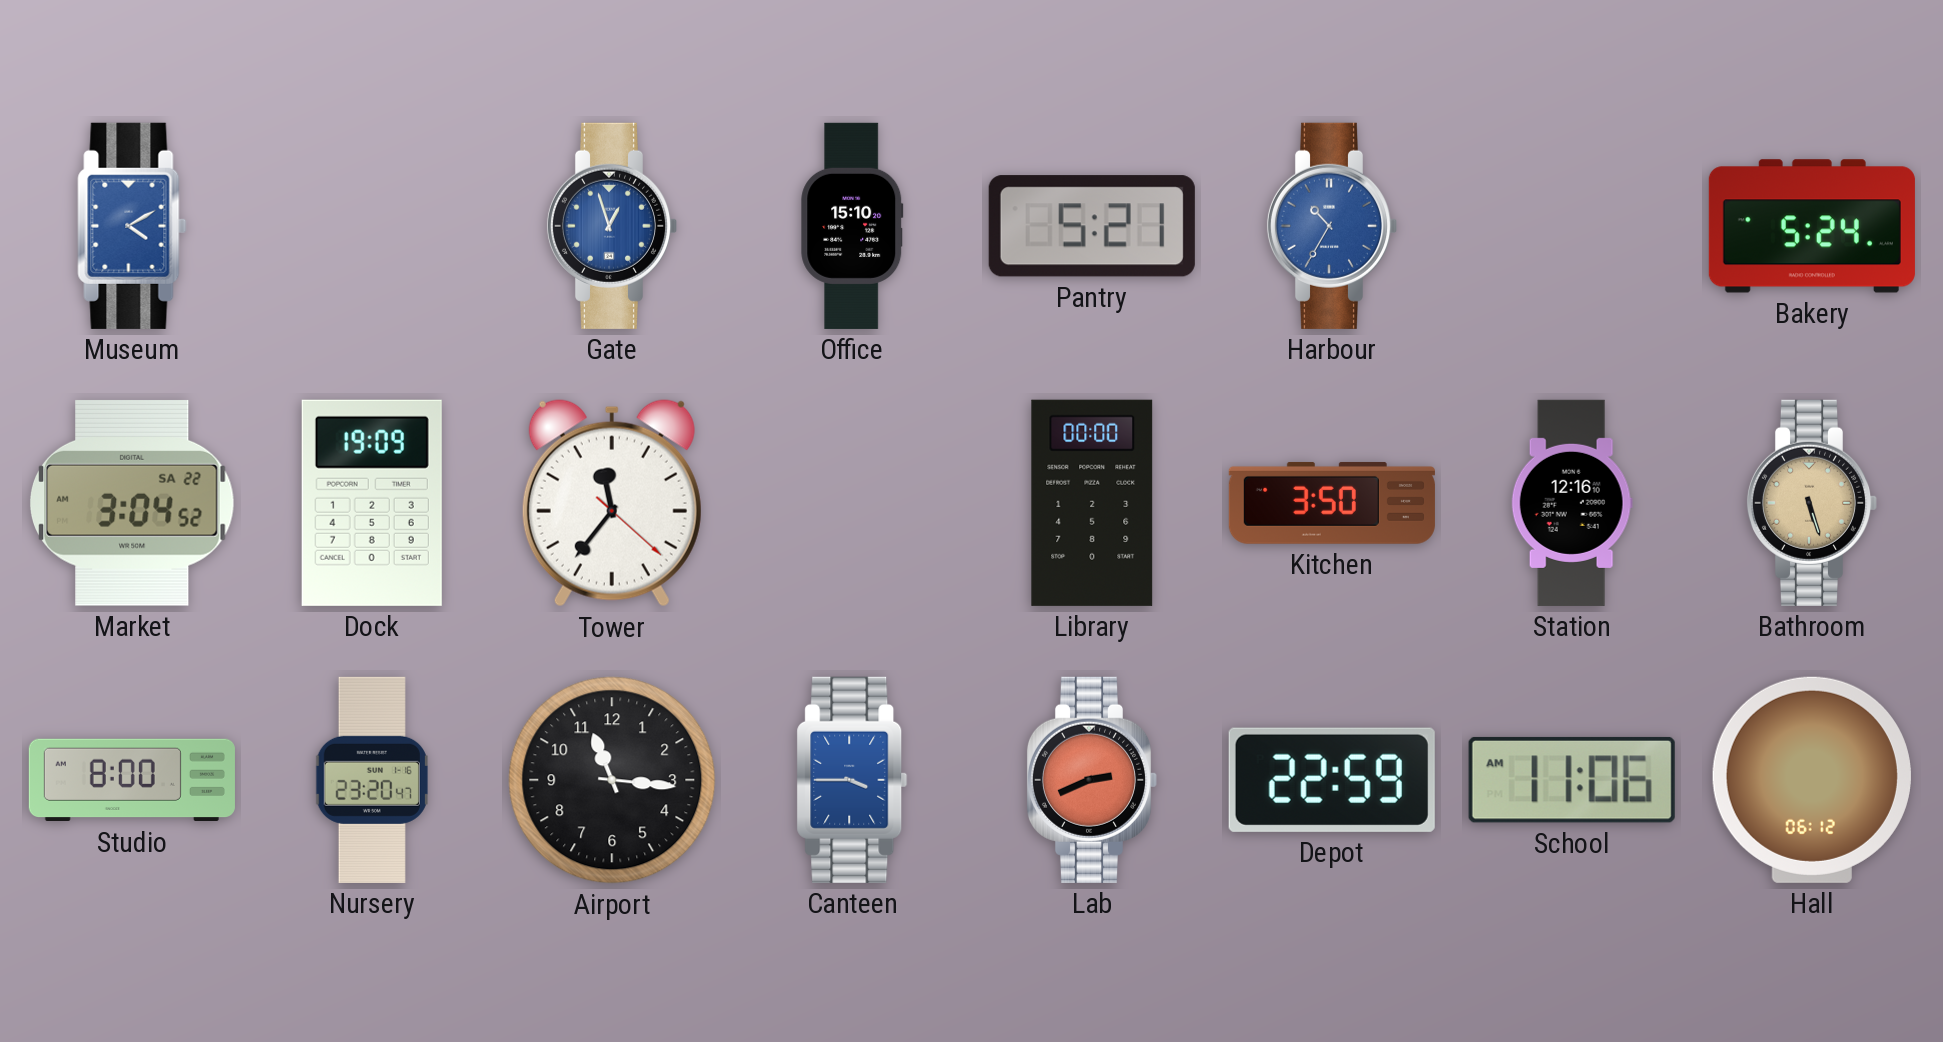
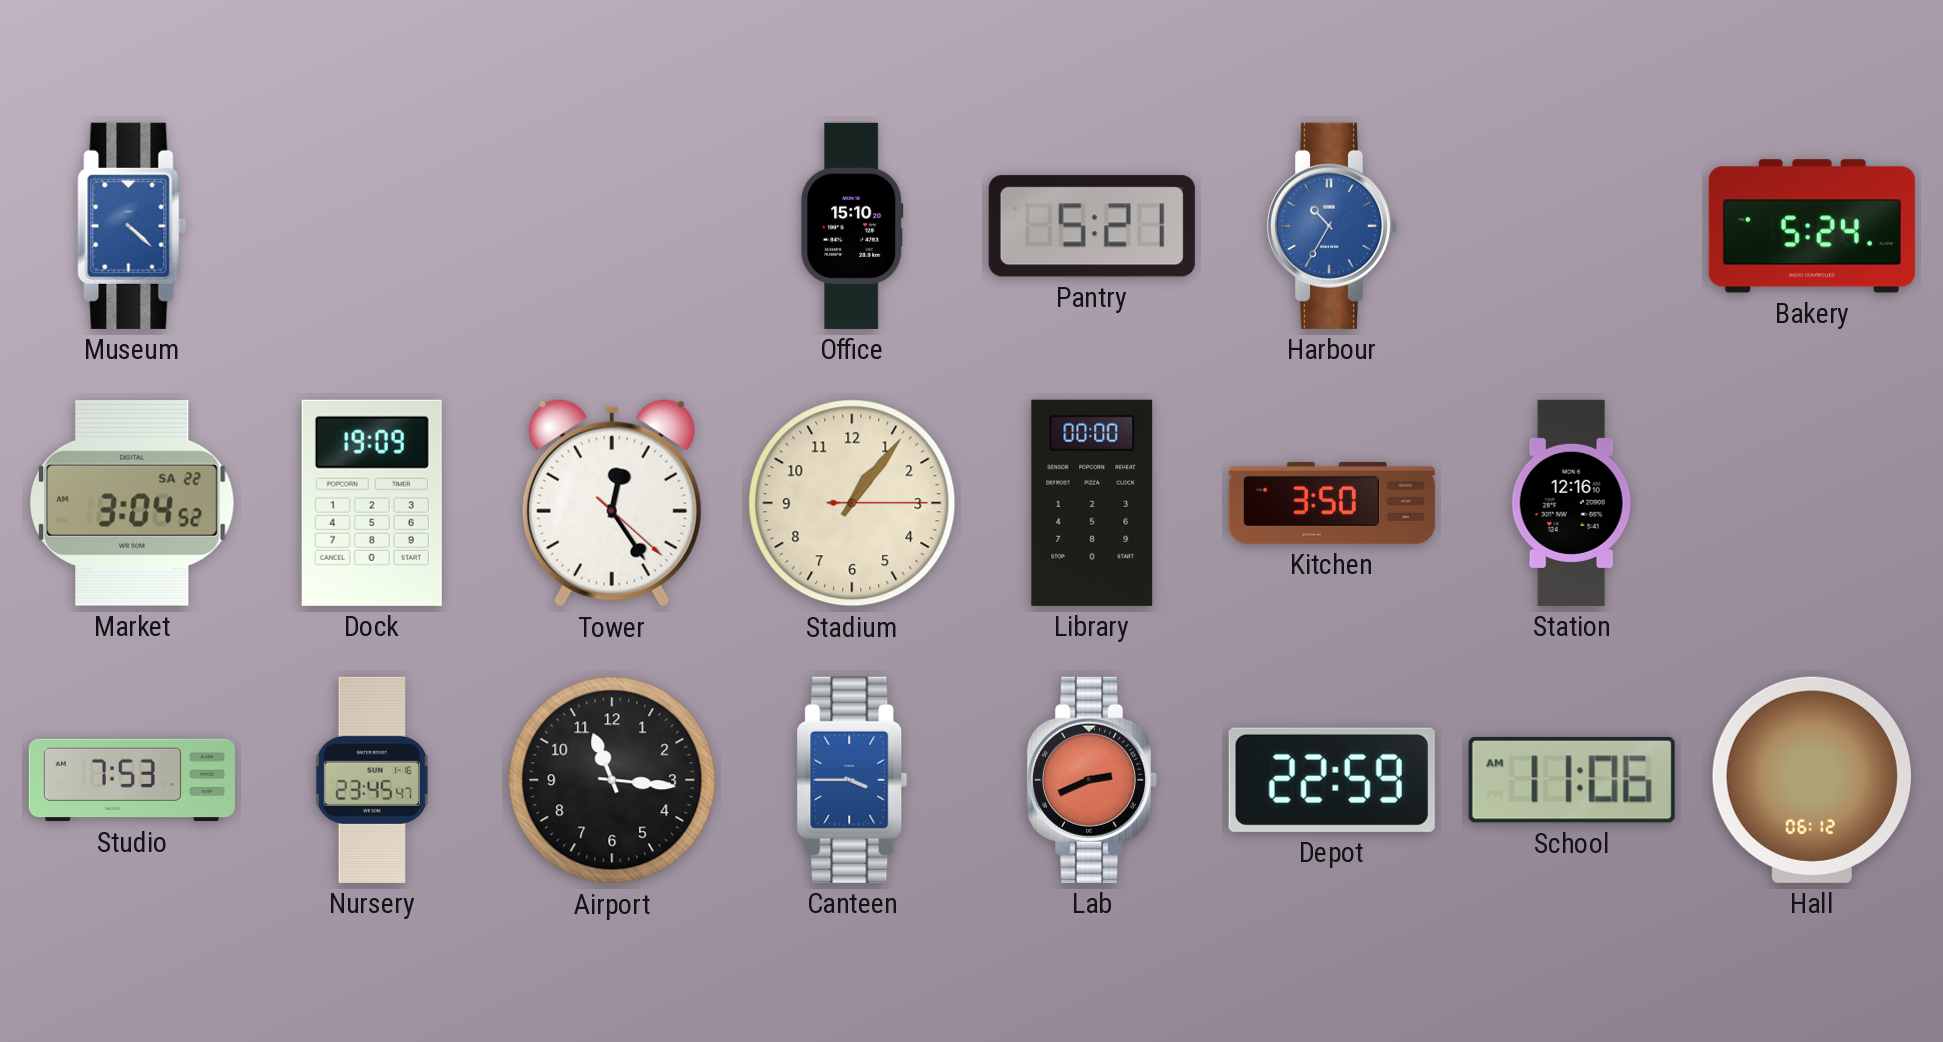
Museum: 4:10 -> 4:22 (132, 226)
Gate: 12:57 -> none (612, 226)
Tower: 11:36 -> 12:24 (612, 503)
Stadium: none -> 1:06 (852, 503)
Bathroom: 5:27 -> none (1812, 503)
Studio: 8:00 -> 7:53 (132, 780)
Nursery: 23:20 -> 23:45 (372, 780)
